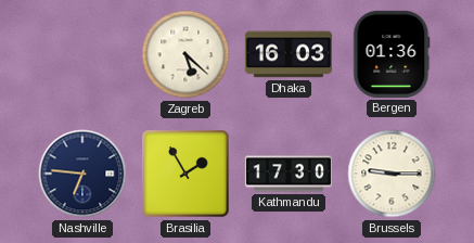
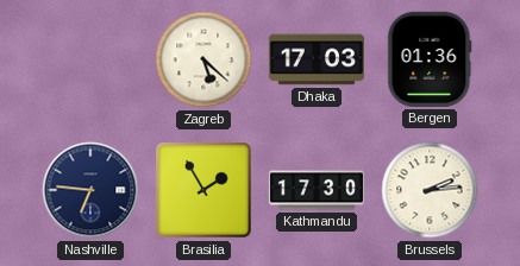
Dhaka: 16:03 -> 17:03 (315, 59)
Brussels: 9:15 -> 2:14 (430, 190)
